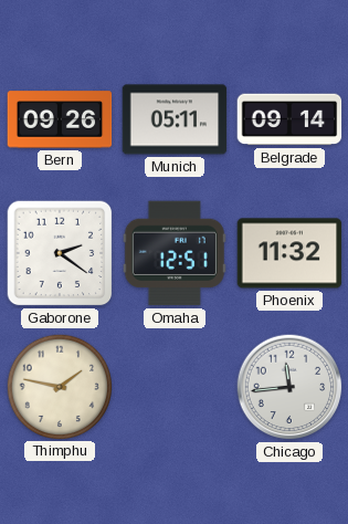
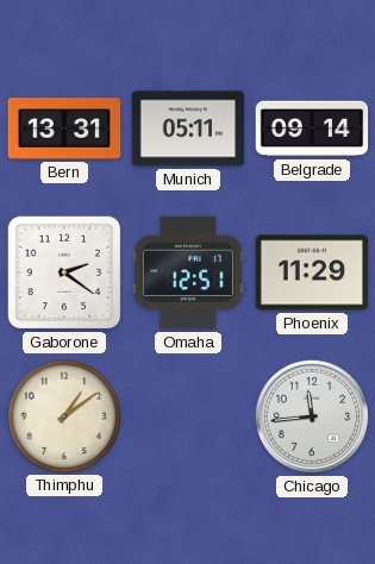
Bern: 09:26 -> 13:31 (64, 129)
Phoenix: 11:32 -> 11:29 (312, 272)
Thimphu: 1:47 -> 1:09 (63, 415)
